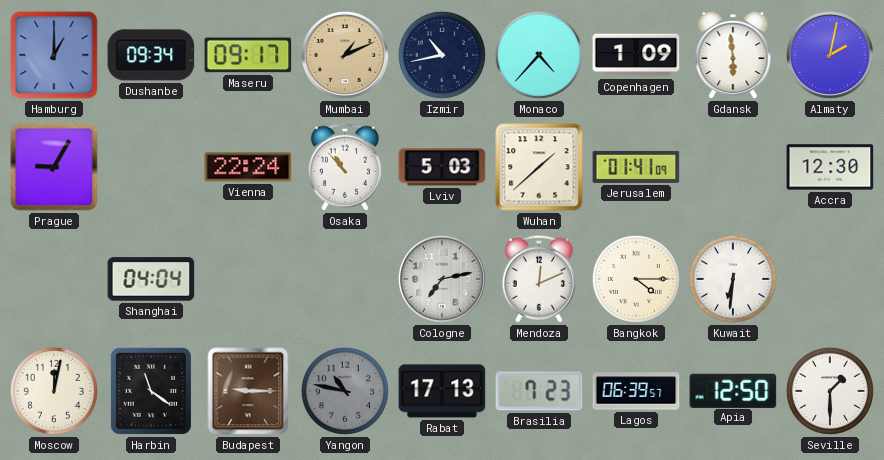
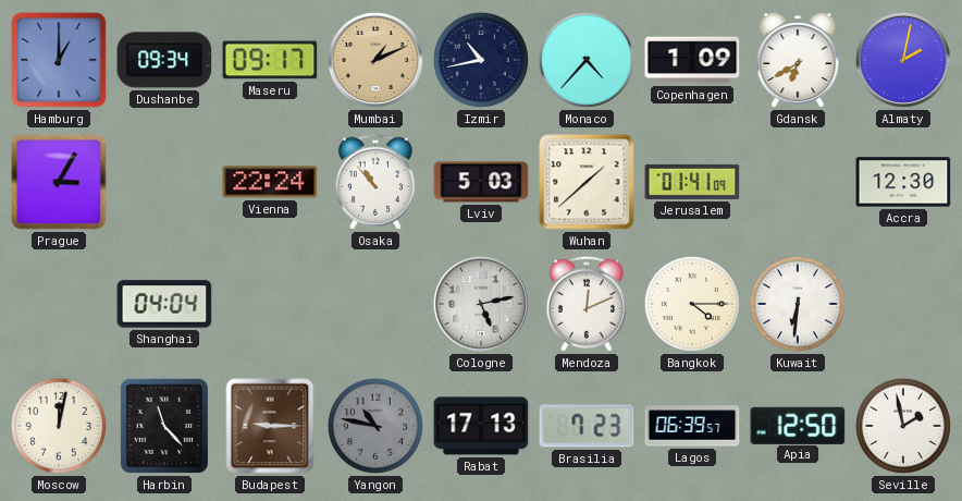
Gdansk: 5:59 -> 6:40 (798, 60)
Prague: 9:05 -> 3:05 (59, 182)
Cologne: 7:13 -> 5:13 (481, 304)
Harbin: 11:21 -> 11:23 (164, 426)
Seville: 1:30 -> 1:58 (903, 426)
